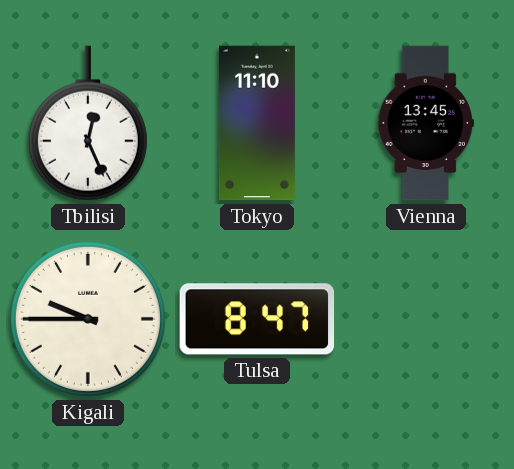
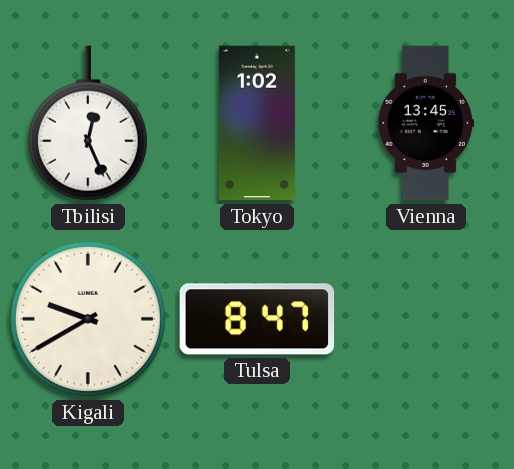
Tokyo: 11:10 -> 1:02 (257, 123)
Kigali: 9:45 -> 9:40 (88, 319)
